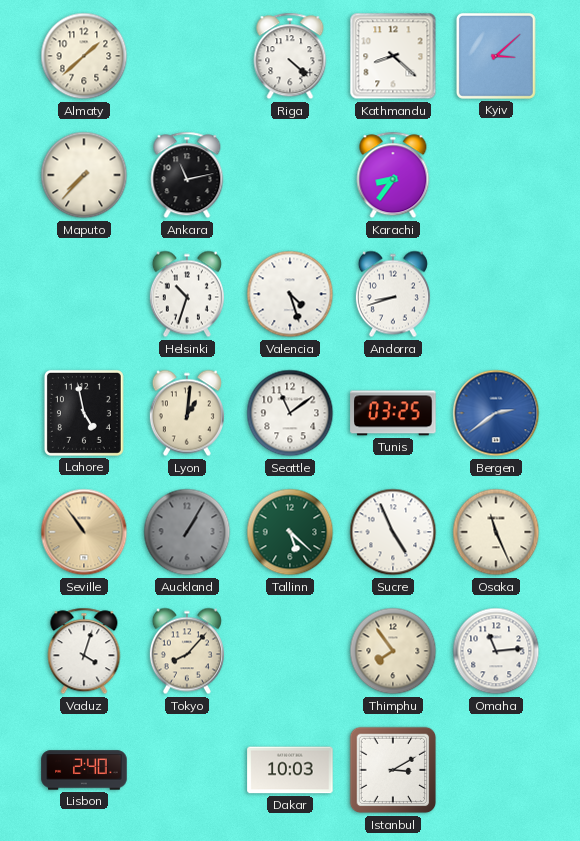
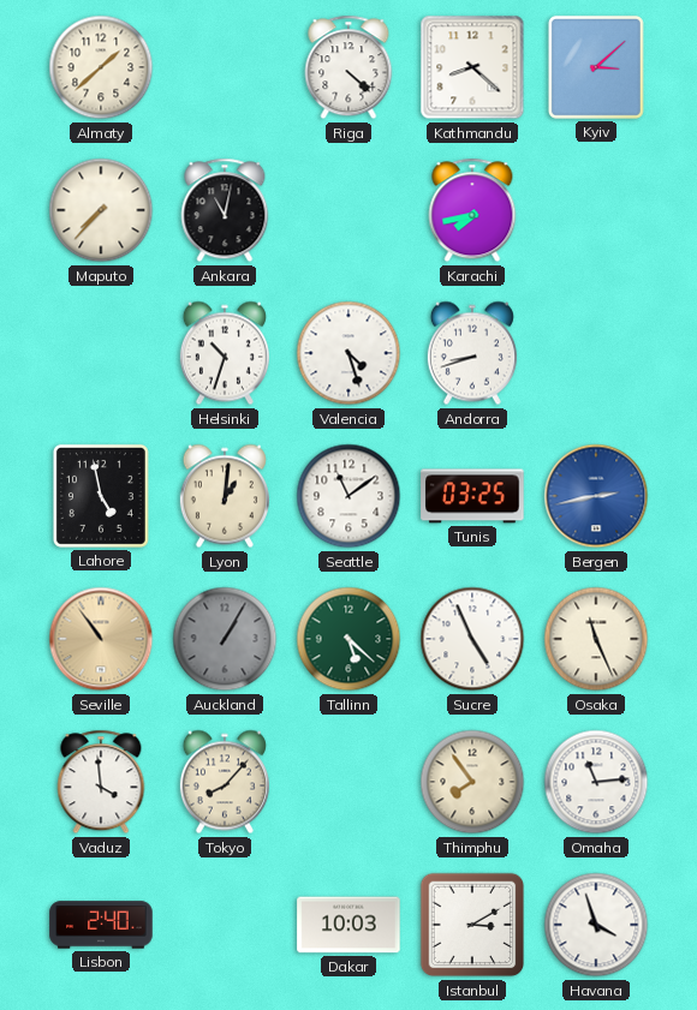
Ankara: 11:13 -> 11:02 (225, 210)
Karachi: 8:36 -> 7:43 (472, 210)
Bergen: 2:39 -> 2:43 (596, 496)
Vaduz: 4:03 -> 3:59 (101, 782)
Havana: none -> 3:57 (596, 925)
